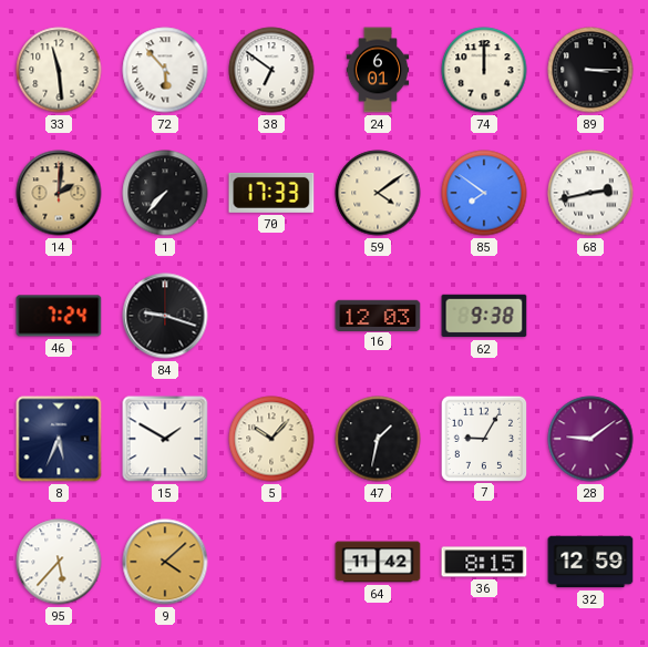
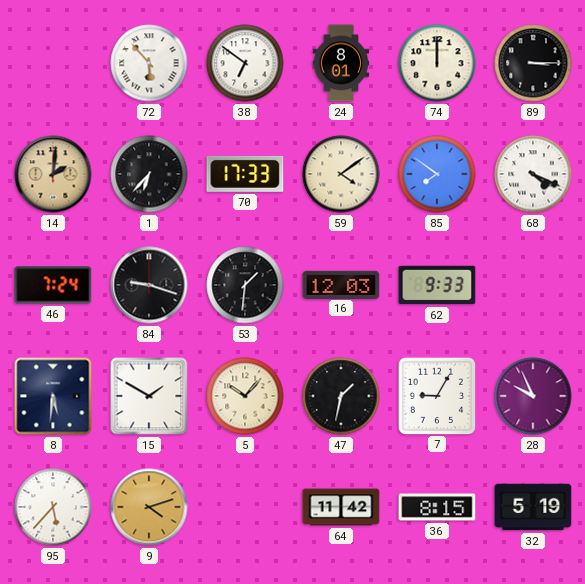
33: 11:29 -> none (59, 70)
24: 6:01 -> 8:01 (341, 63)
1: 7:37 -> 6:37 (149, 174)
68: 2:43 -> 4:19 (533, 174)
53: none -> 1:31 (245, 285)
62: 9:38 -> 9:33 (437, 285)
8: 5:34 -> 5:31 (53, 396)
28: 9:09 -> 9:56 (533, 396)
9: 4:08 -> 4:12 (149, 507)
32: 12:59 -> 5:19 (533, 507)
